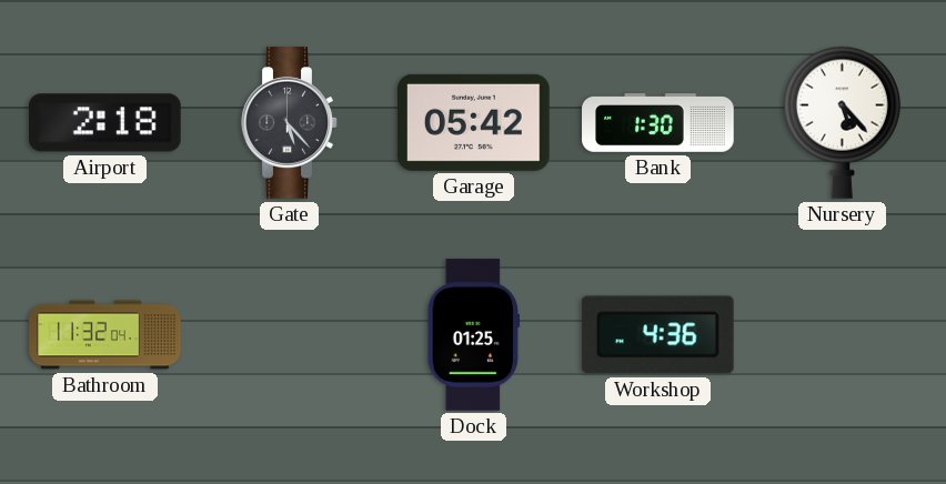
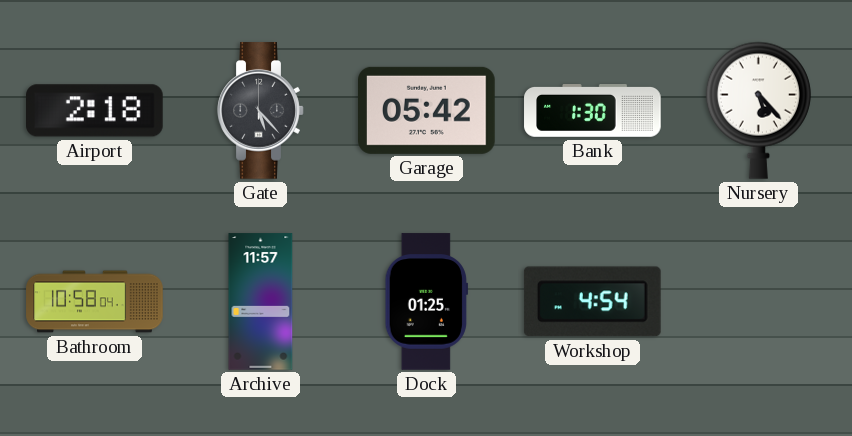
Bathroom: 11:32 -> 10:58 (95, 302)
Archive: none -> 11:57 (261, 302)
Workshop: 4:36 -> 4:54 (592, 302)
